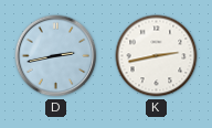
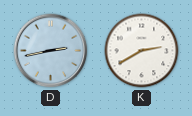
K: 2:43 -> 2:40 (142, 51)
